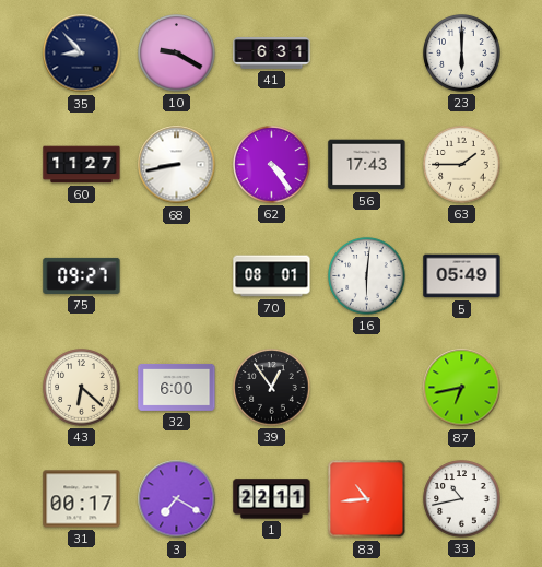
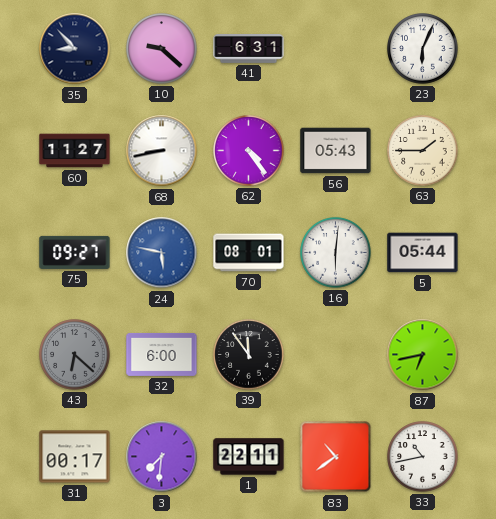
10: 9:20 -> 9:22 (162, 49)
23: 6:00 -> 6:04 (423, 49)
56: 17:43 -> 05:43 (336, 151)
24: none -> 5:47 (162, 253)
5: 05:49 -> 05:44 (423, 253)
43 dial: cream -> grey (75, 355)
39: 12:54 -> 11:54 (249, 355)
3: 7:20 -> 7:31 (162, 457)
83: 10:44 -> 10:39 (336, 457)
